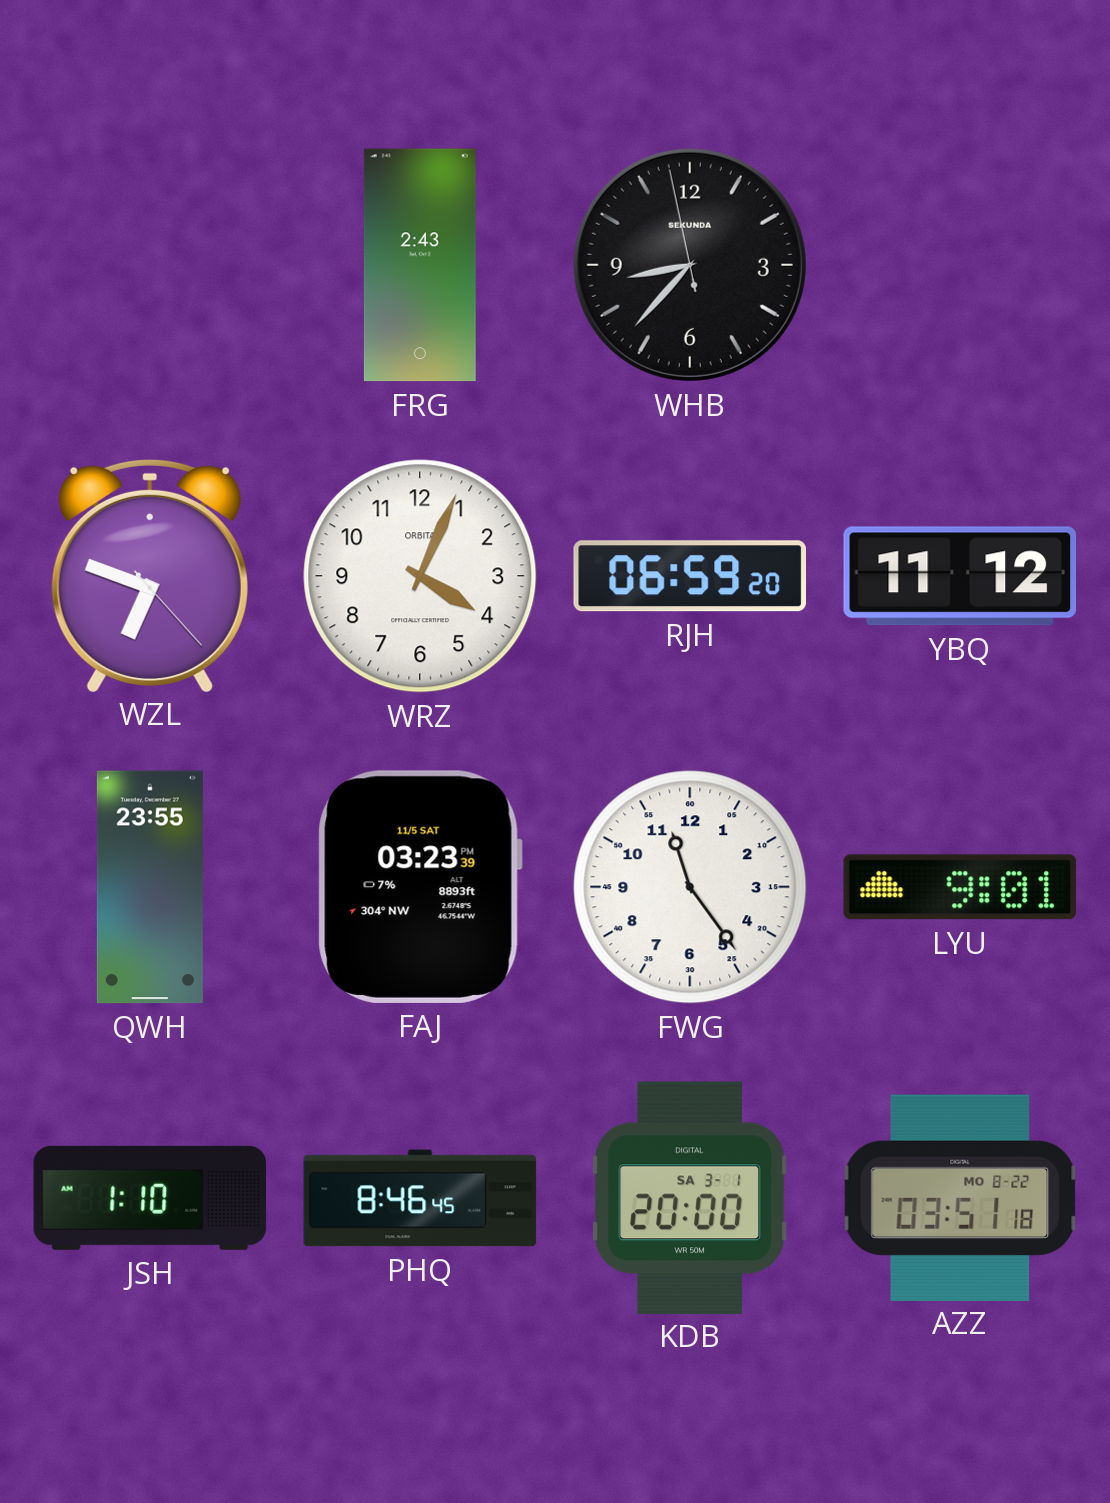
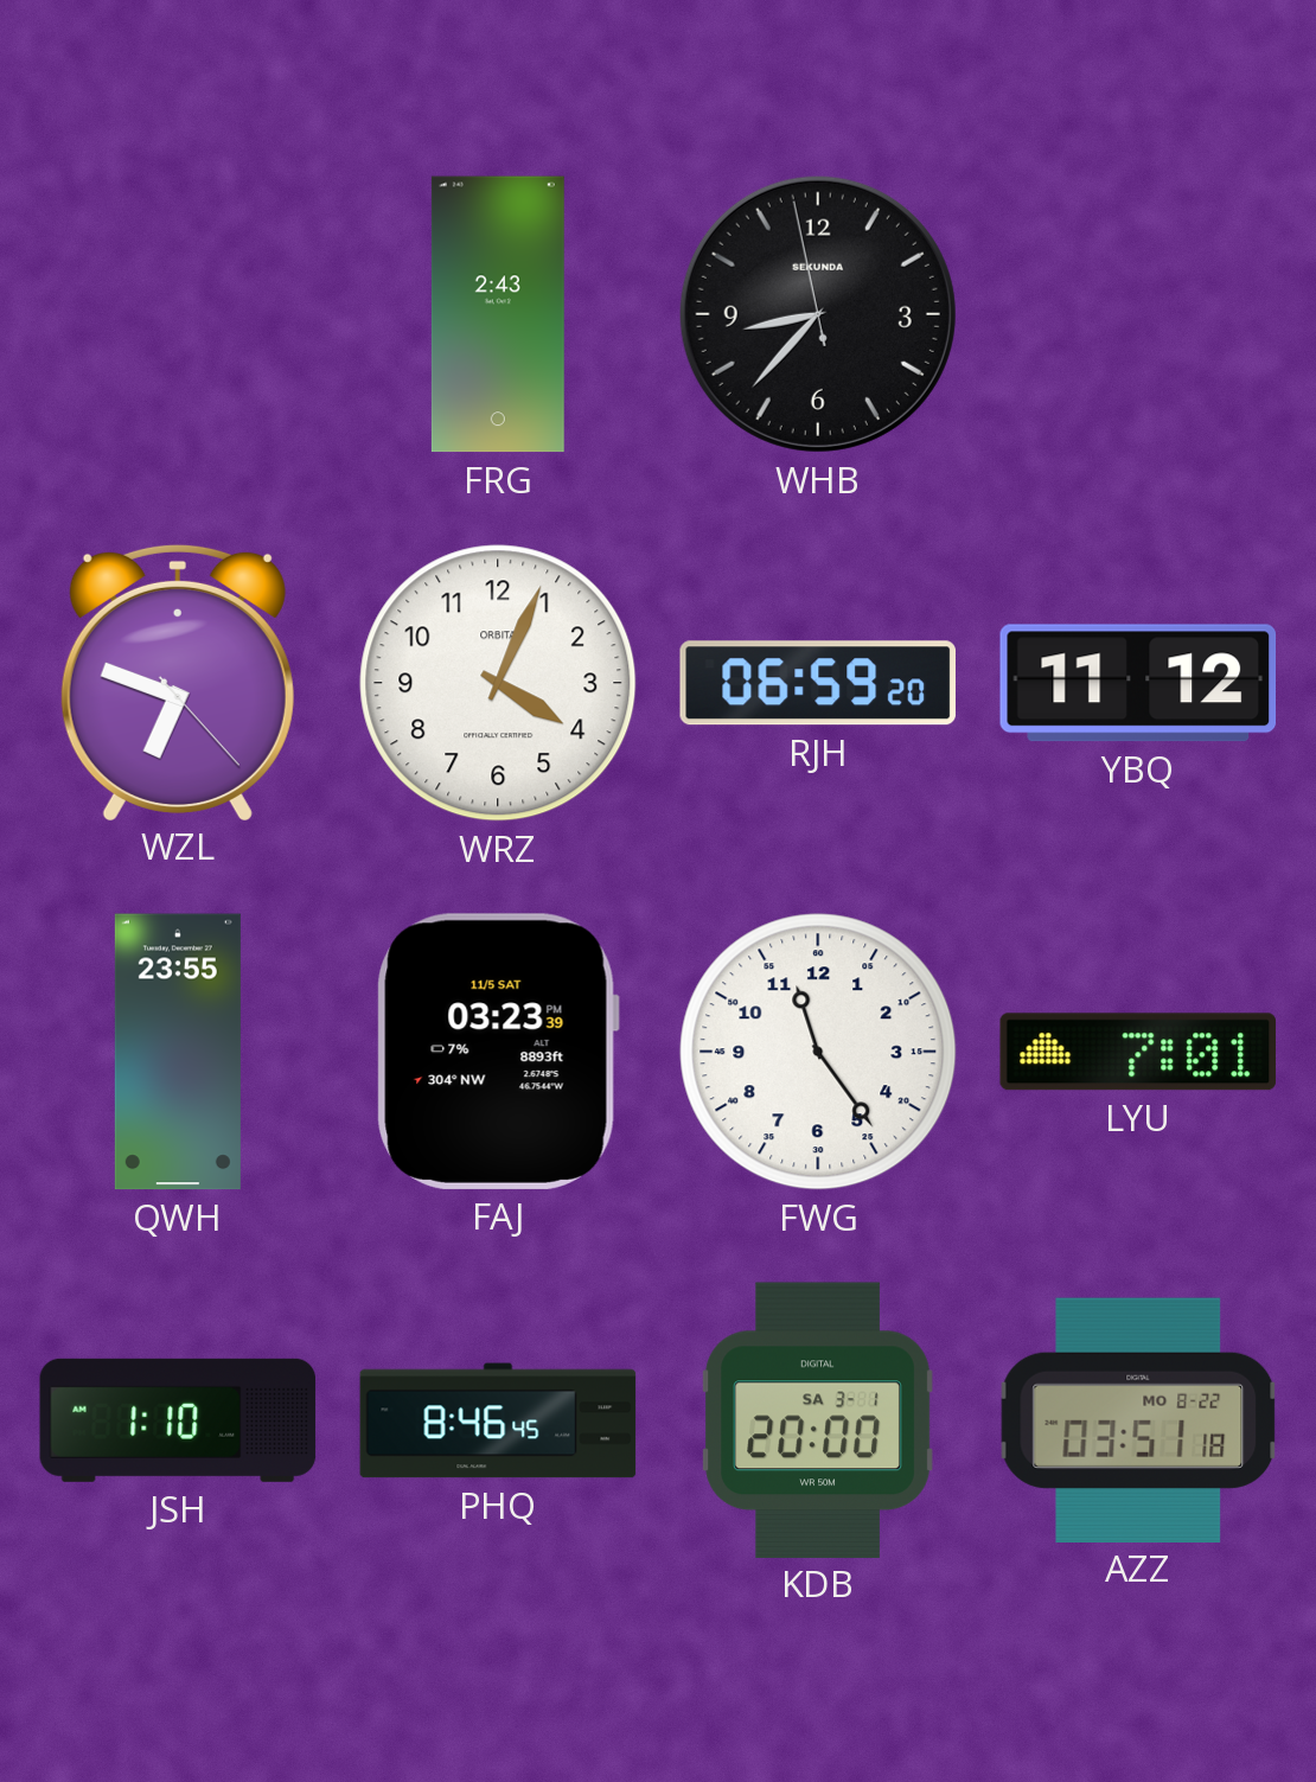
LYU: 9:01 -> 7:01 (1138, 1052)
